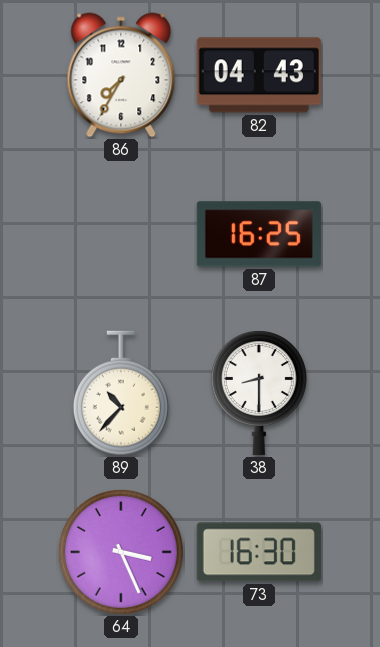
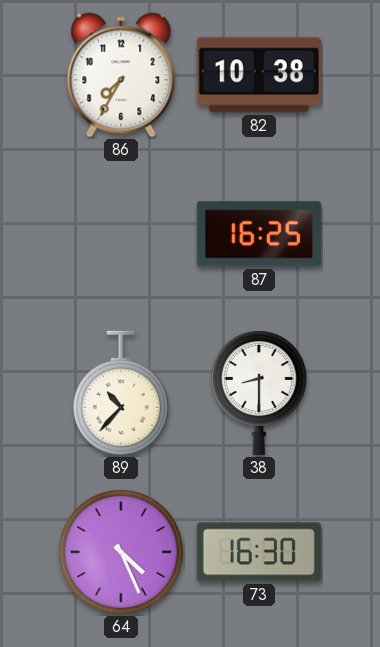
82: 04:43 -> 10:38 (259, 75)
64: 3:26 -> 4:26 (121, 552)
